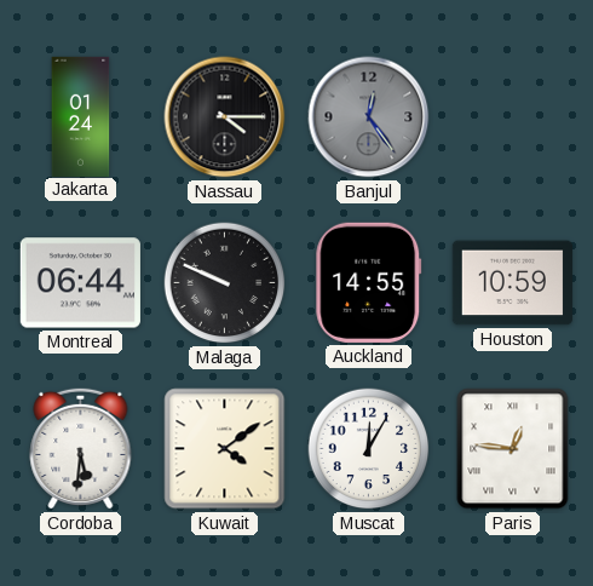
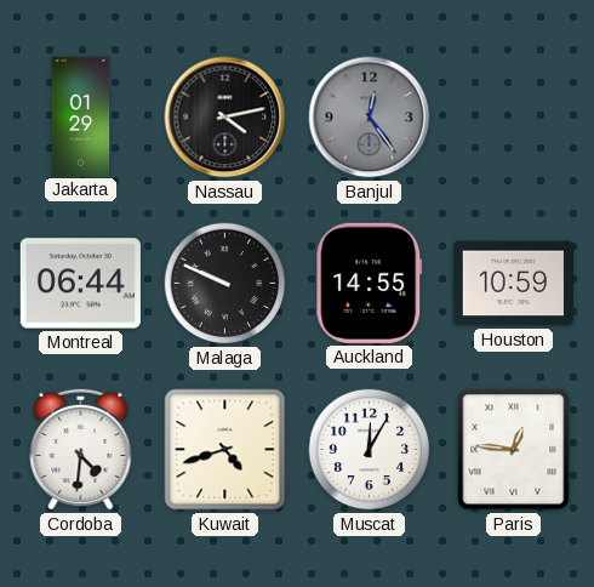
Jakarta: 01:24 -> 01:29 (81, 116)
Nassau: 4:15 -> 4:13 (225, 118)
Cordoba: 5:31 -> 4:31 (81, 449)
Kuwait: 4:09 -> 4:42 (225, 450)
